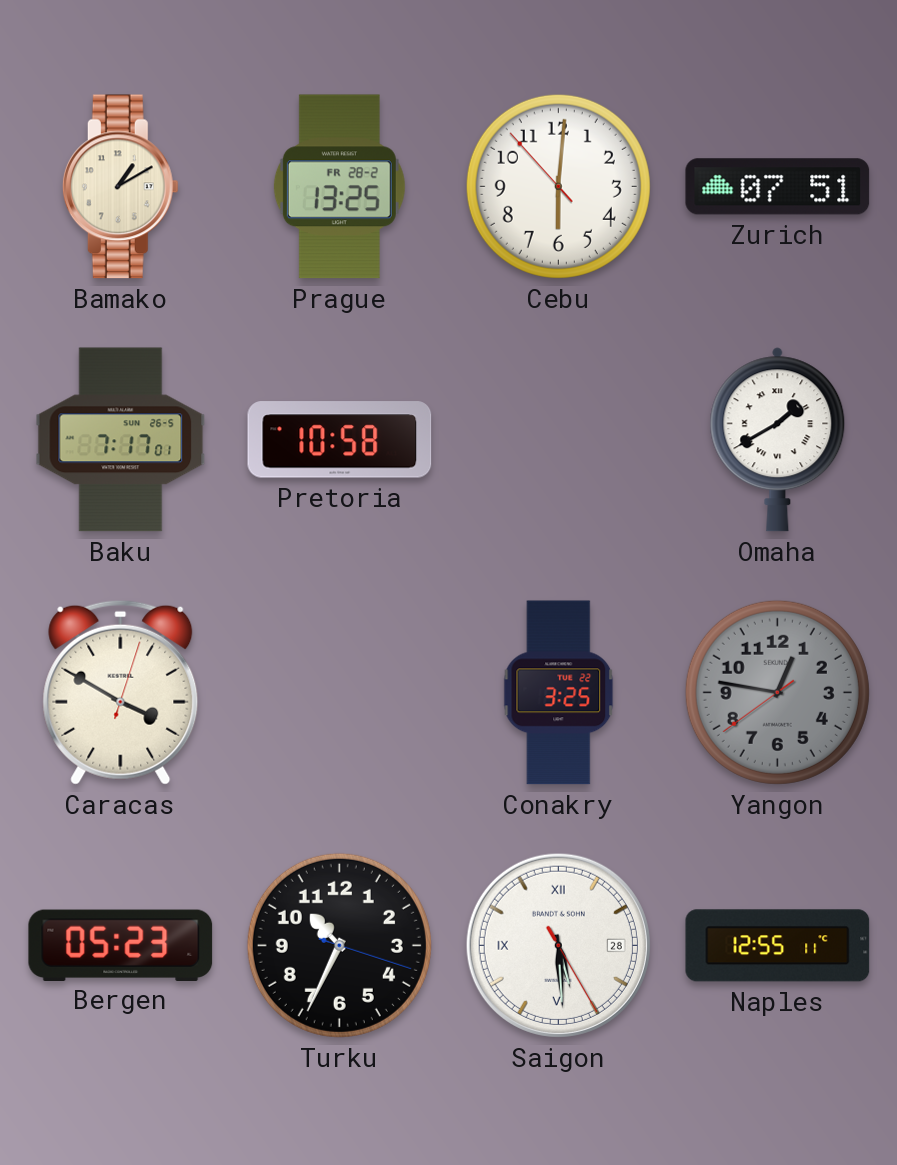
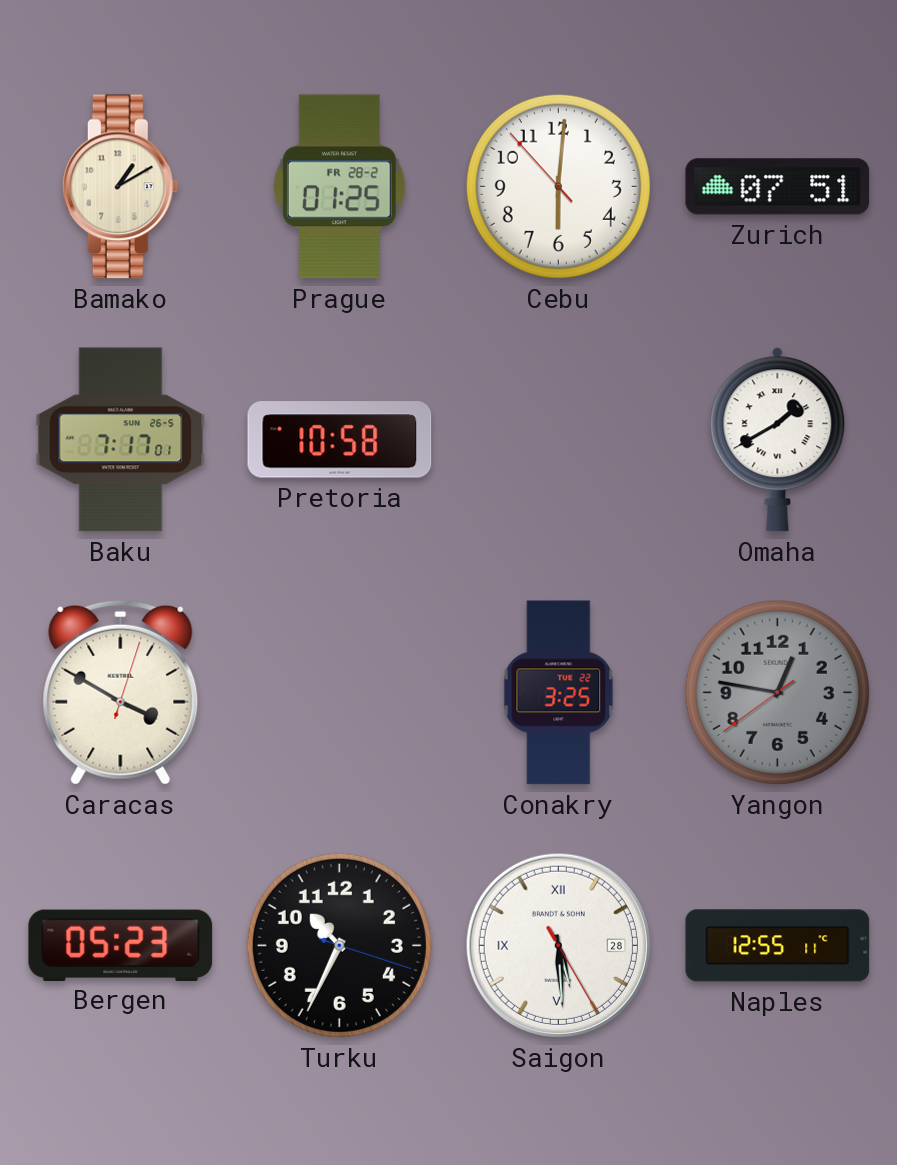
Prague: 13:25 -> 01:25 (339, 187)
